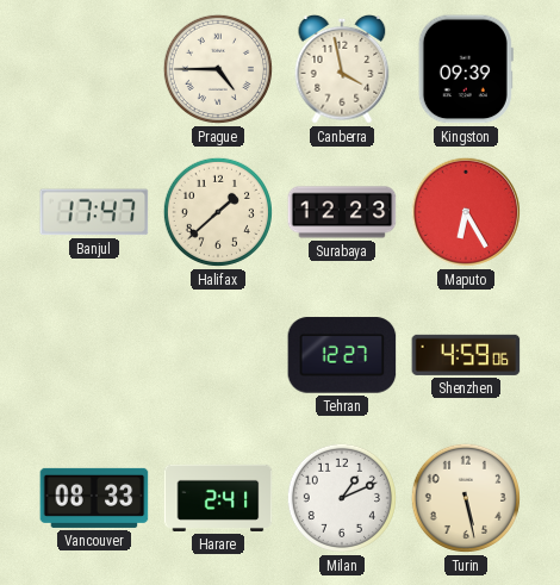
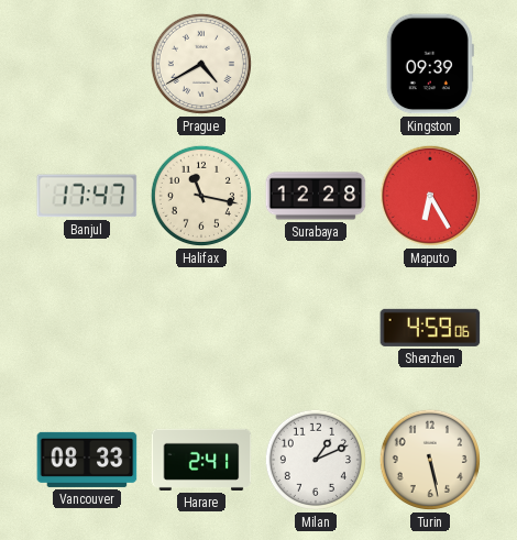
Prague: 4:45 -> 4:40 (201, 64)
Canberra: 3:58 -> none (342, 69)
Halifax: 1:38 -> 11:17 (201, 196)
Surabaya: 12:23 -> 12:28 (316, 196)
Tehran: 12:27 -> none (342, 355)
